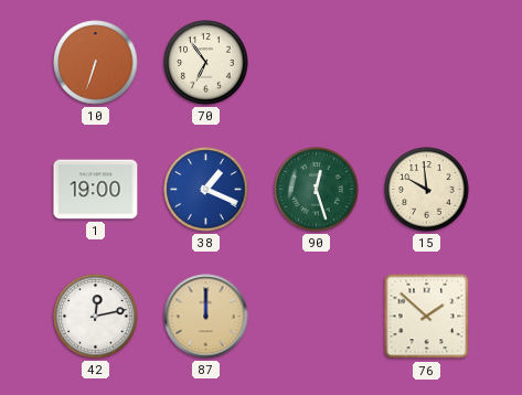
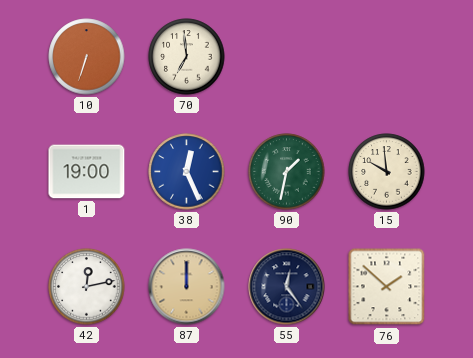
70: 6:54 -> 6:59 (187, 57)
38: 1:19 -> 12:26 (187, 172)
90: 12:27 -> 1:32 (287, 172)
55: none -> 12:24 (287, 287)
